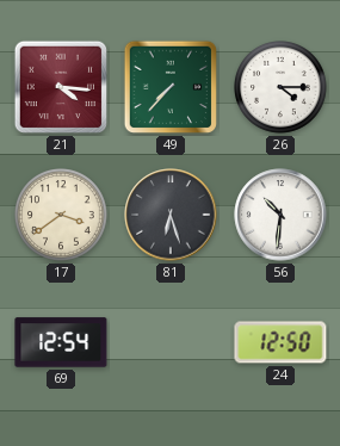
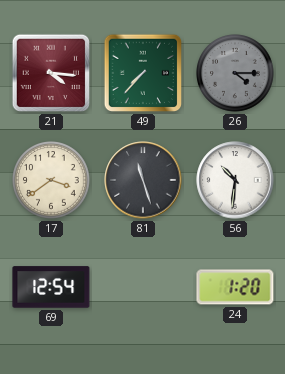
26 dial: white -> grey (236, 74)
81: 6:27 -> 11:27 (143, 180)
24: 12:50 -> 1:20 (235, 287)
